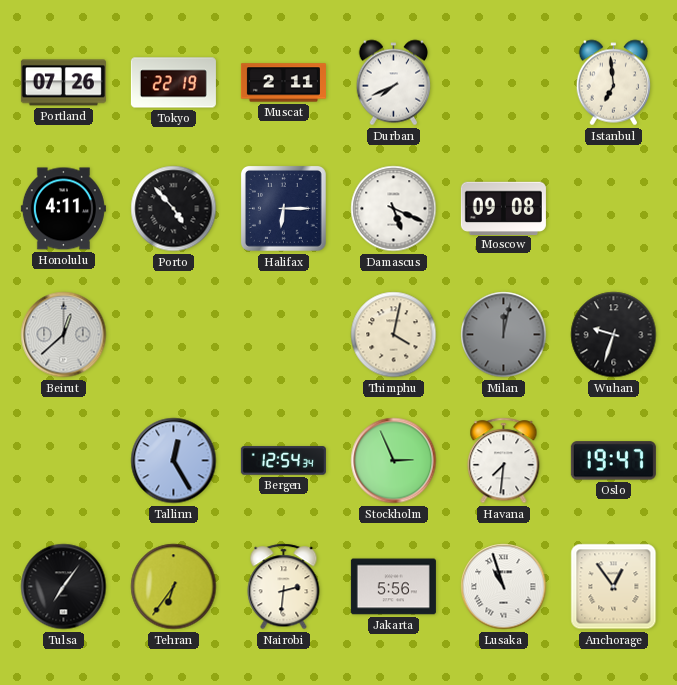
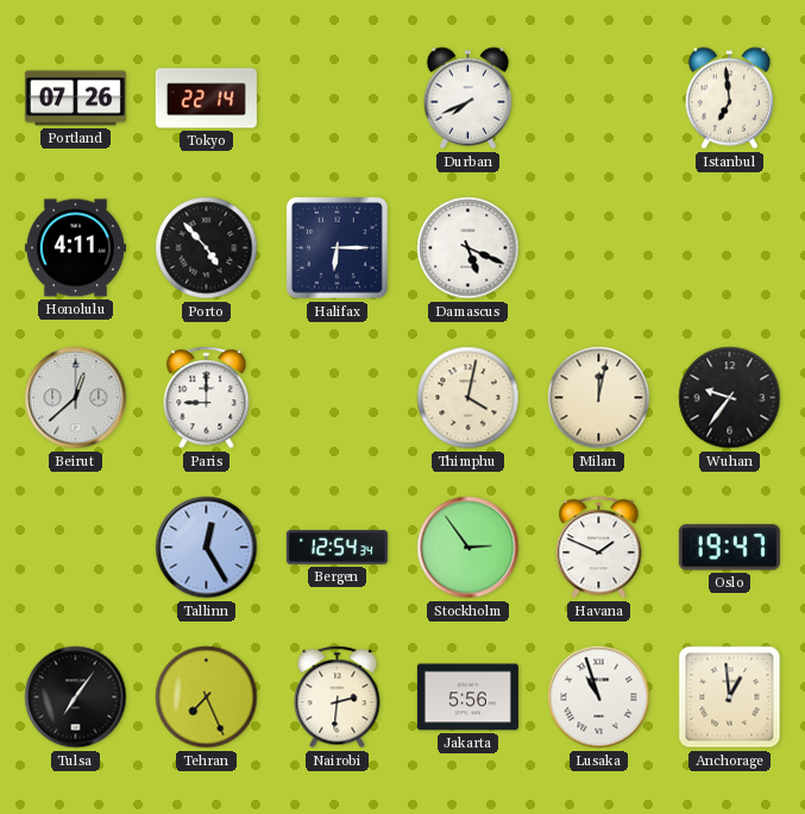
Tokyo: 22:19 -> 22:14 (206, 99)
Muscat: 2:11 -> none (283, 83)
Moscow: 09:08 -> none (503, 208)
Paris: none -> 9:00 (207, 398)
Milan dial: grey -> cream (599, 398)
Wuhan: 9:33 -> 9:36 (730, 398)
Stockholm: 2:56 -> 2:54 (468, 548)
Havana: 7:31 -> 1:49 (599, 548)
Tehran: 6:36 -> 7:26 (207, 698)
Anchorage: 12:54 -> 12:59 (730, 698)
